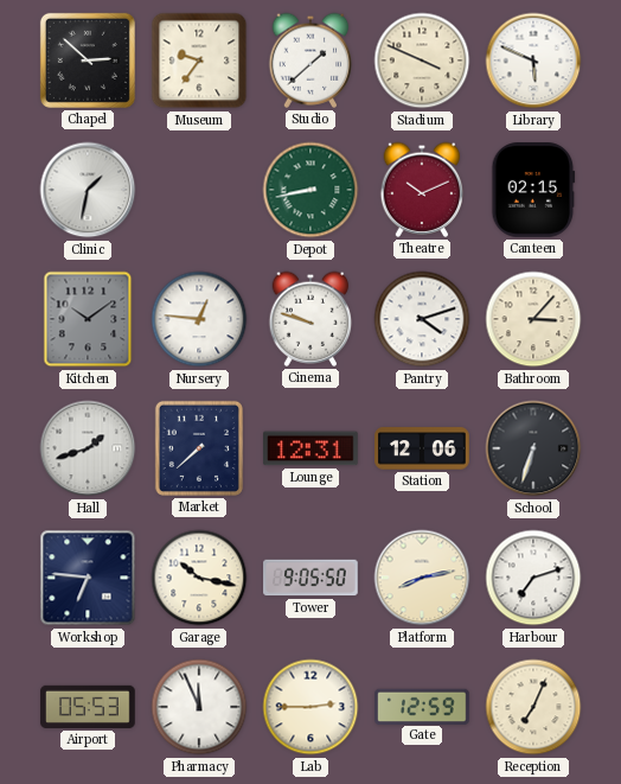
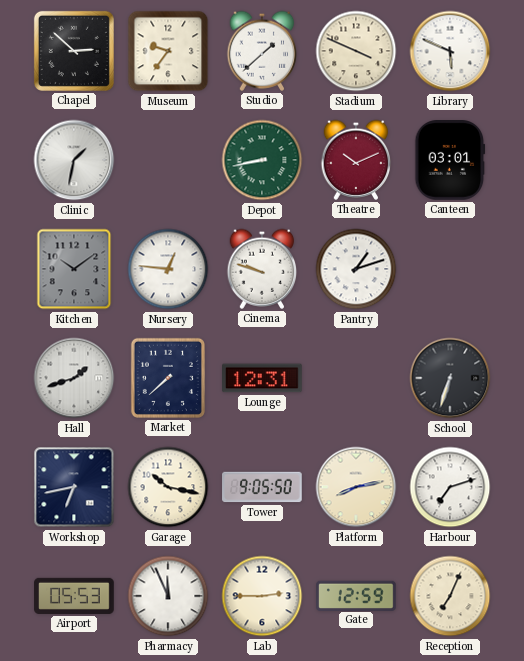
Canteen: 02:15 -> 03:01 (450, 161)
Pantry: 4:12 -> 1:12 (356, 269)
Bathroom: 3:07 -> none (533, 319)
Station: 12:06 -> none (422, 448)
Workshop: 6:46 -> 6:43 (74, 487)
